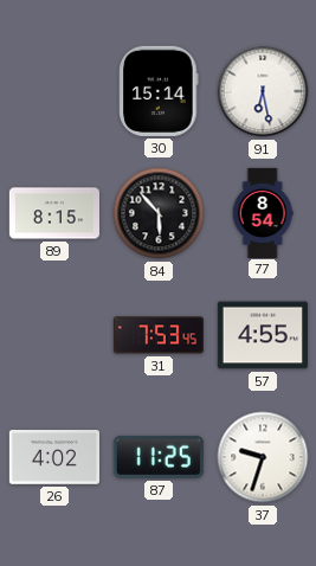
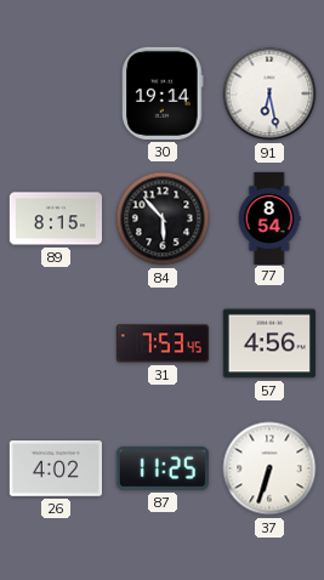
30: 15:14 -> 19:14 (163, 93)
57: 4:55 -> 4:56 (269, 343)
37: 9:33 -> 6:33 (269, 468)
